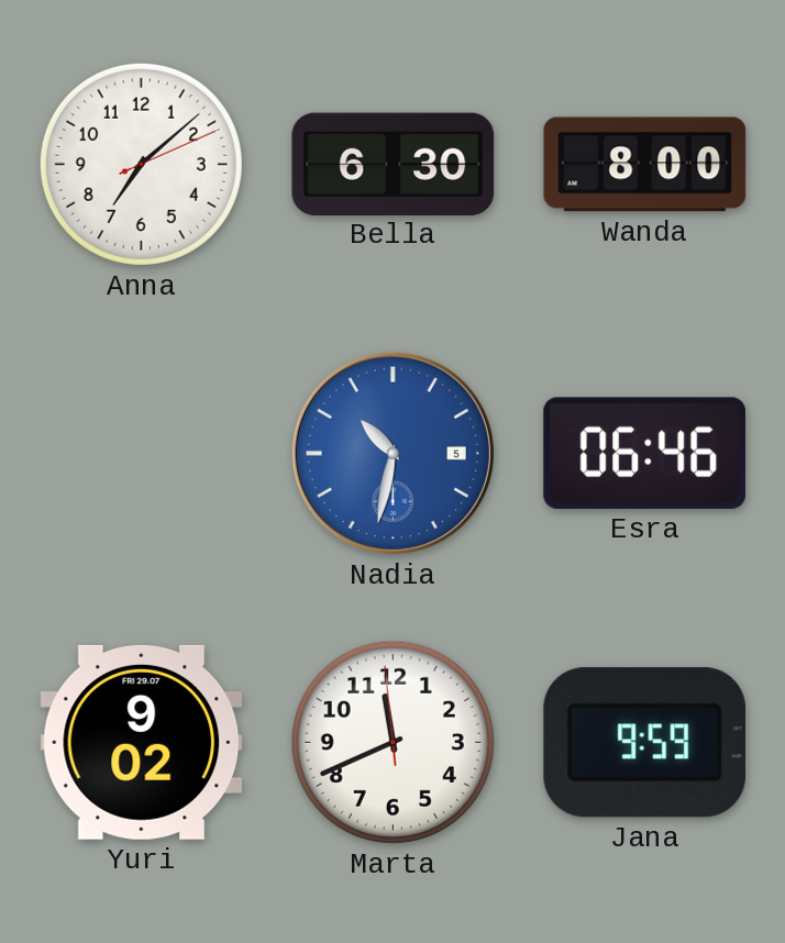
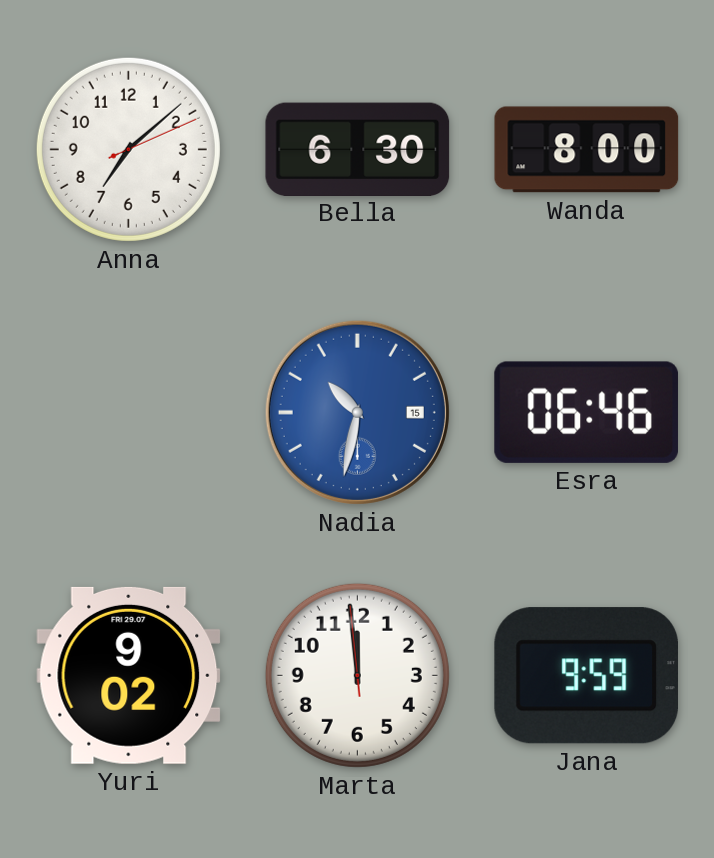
Nadia date: 5 -> 15 (357, 412)
Marta: 11:40 -> 11:58 (357, 675)
